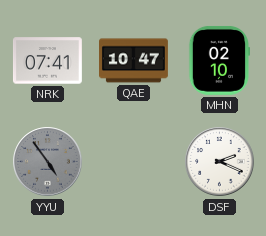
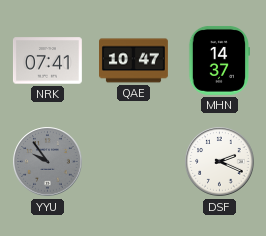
MHN: 02:10 -> 14:37 (219, 60)
YYU: 4:54 -> 9:54 (48, 162)
